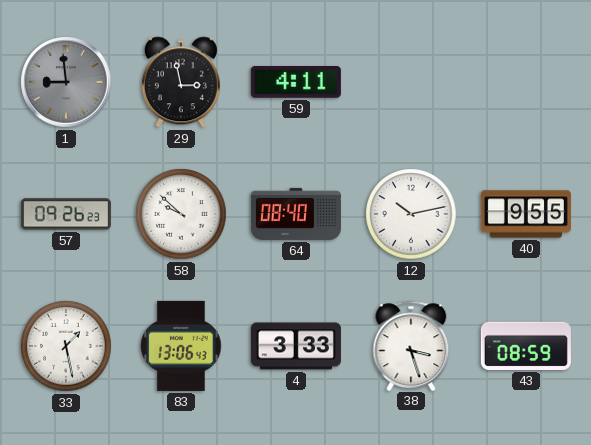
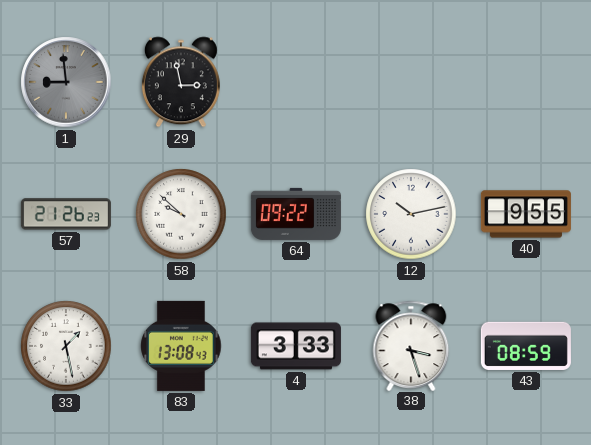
59: 4:11 -> none (296, 83)
57: 09:26 -> 21:26 (66, 214)
64: 08:40 -> 09:22 (296, 214)
83: 13:06 -> 13:08 (181, 346)
